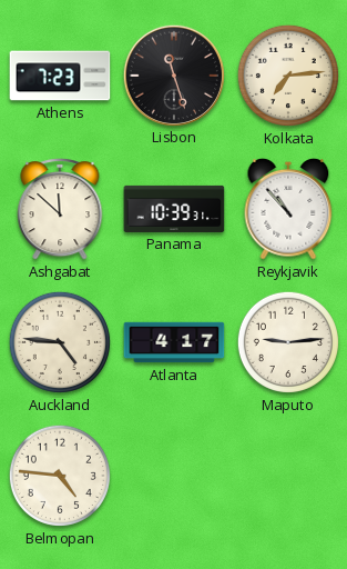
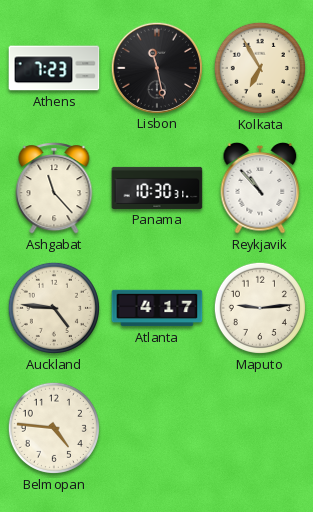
Lisbon: 11:27 -> 11:28 (156, 67)
Kolkata: 7:14 -> 6:55 (260, 68)
Ashgabat: 11:52 -> 11:23 (54, 188)
Panama: 10:39 -> 10:30 (157, 188)
